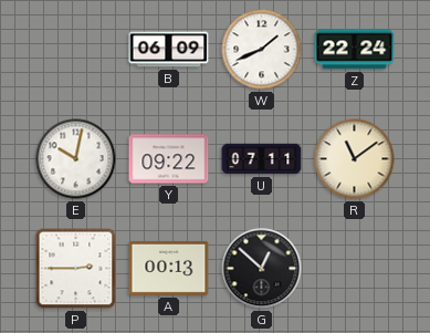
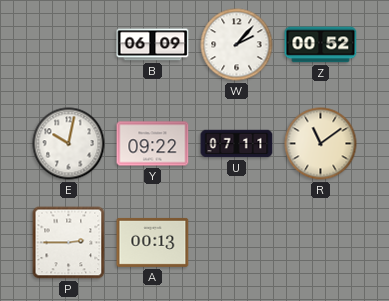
W: 1:41 -> 2:07 (237, 45)
Z: 22:24 -> 00:52 (321, 45)
G: 12:52 -> none (262, 269)
